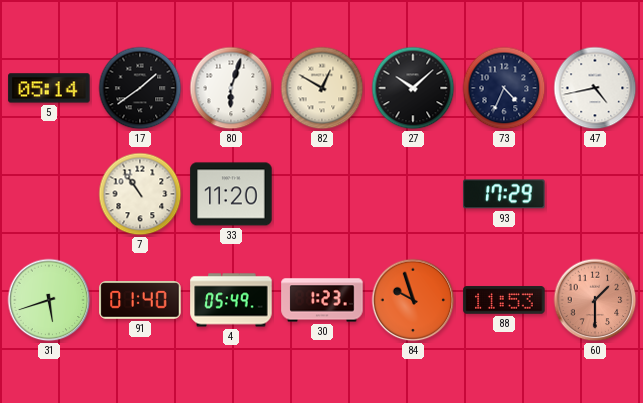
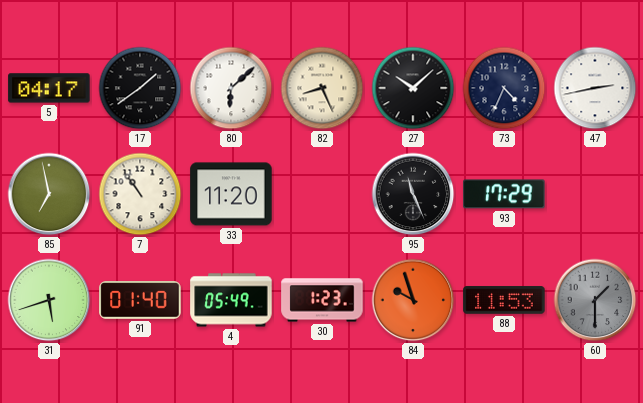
5: 05:14 -> 04:17 (49, 88)
80: 6:03 -> 6:08 (231, 88)
82: 12:50 -> 8:26 (322, 88)
47: 4:43 -> 2:43 (595, 88)
85: none -> 6:58 (49, 194)
95: none -> 11:26 (413, 194)
60 dial: salmon -> grey (595, 300)
